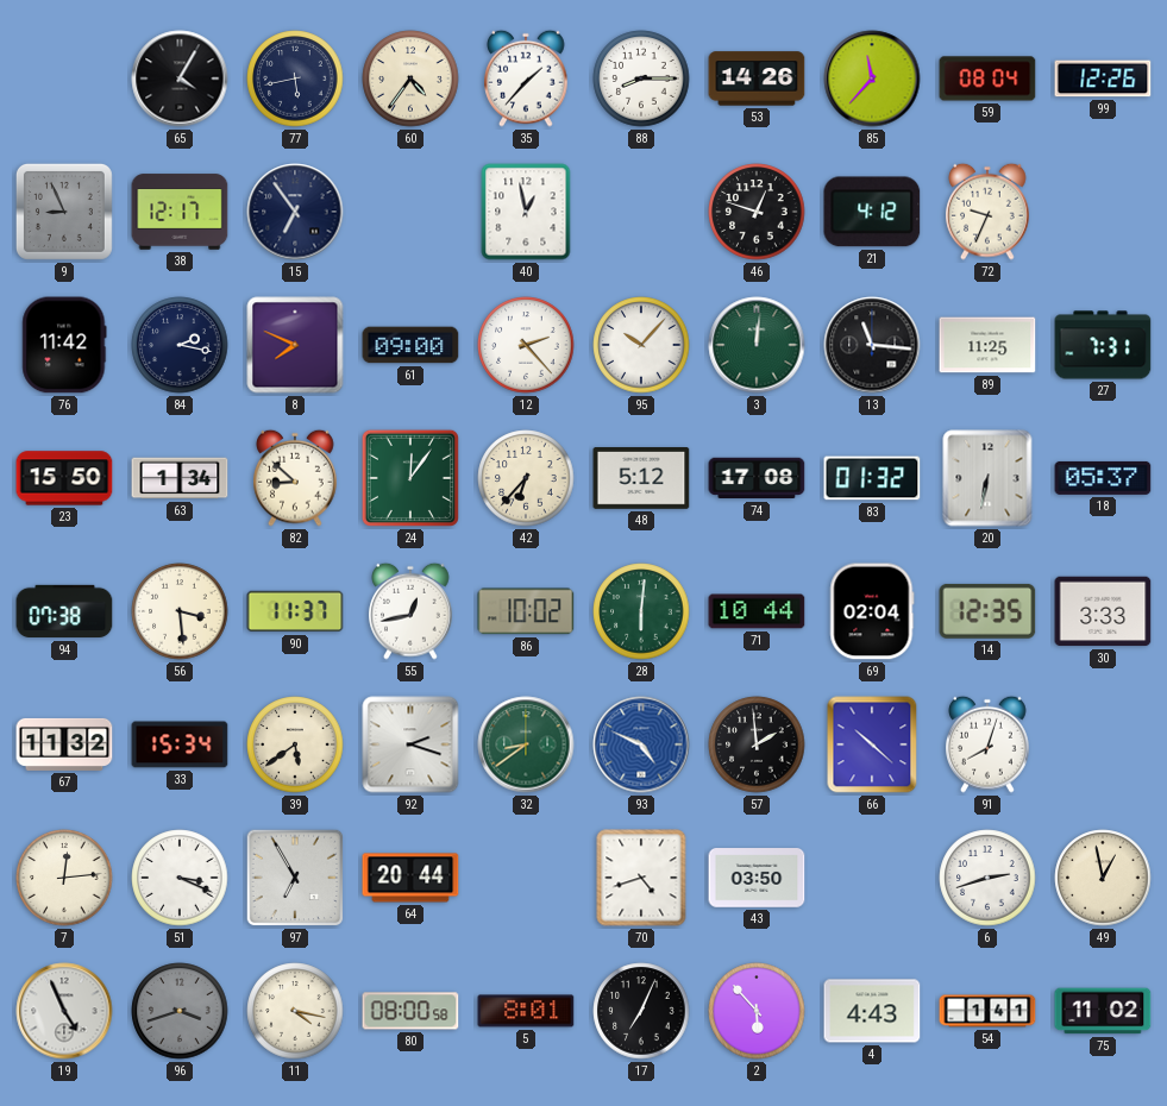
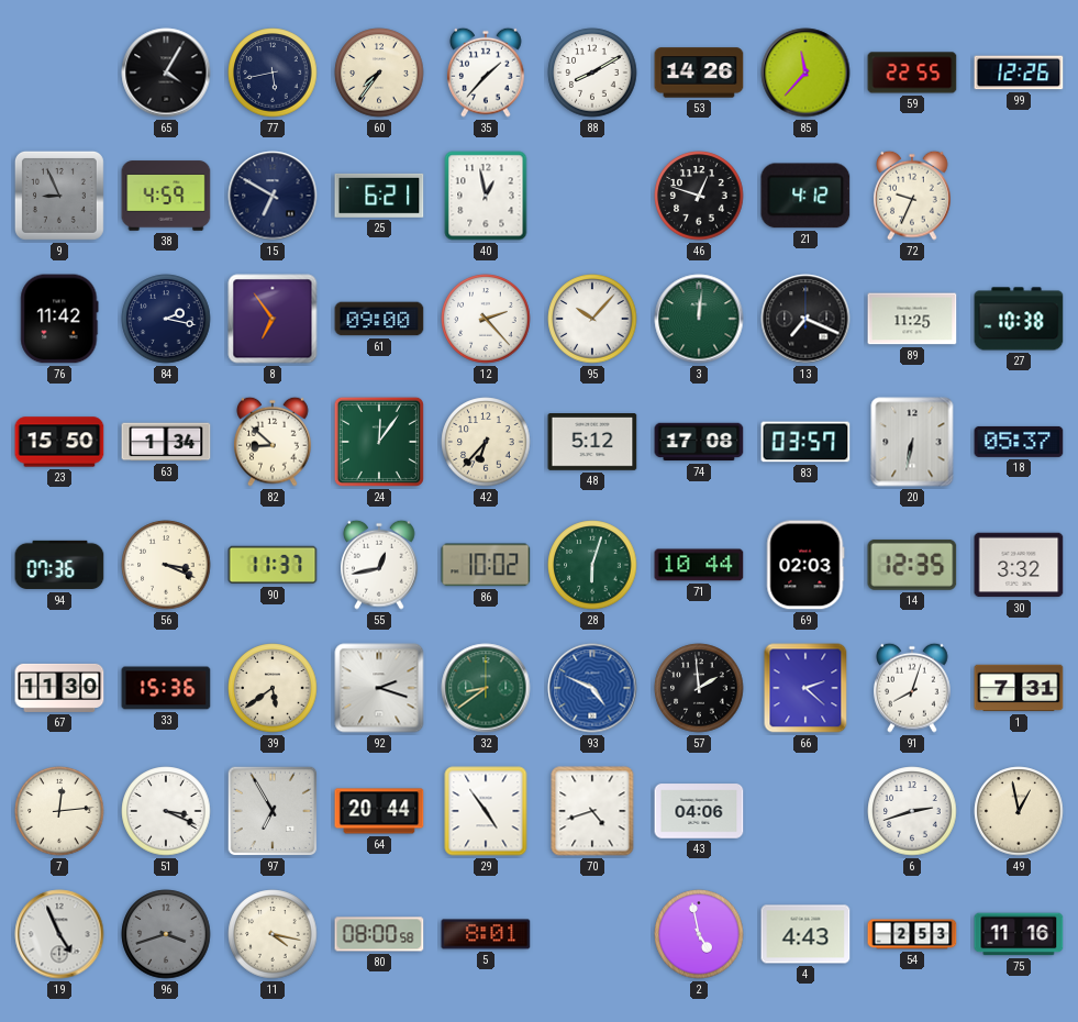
60: 4:36 -> 7:36 (379, 73)
88: 8:15 -> 8:10 (592, 73)
59: 08:04 -> 22:55 (912, 73)
38: 12:17 -> 4:59 (166, 196)
15: 6:54 -> 6:50 (273, 196)
25: none -> 6:21 (379, 196)
8: 7:49 -> 6:54 (273, 319)
13: 11:16 -> 7:19 (805, 319)
27: 7:31 -> 10:38 (1019, 319)
83: 01:32 -> 03:57 (805, 442)
94: 07:38 -> 07:36 (59, 565)
56: 3:29 -> 3:19 (166, 565)
28: 6:01 -> 6:03 (592, 565)
69: 02:04 -> 02:03 (805, 565)
30: 3:33 -> 3:32 (1019, 565)
67: 11:32 -> 11:30 (59, 688)
33: 15:34 -> 15:36 (166, 688)
66: 10:22 -> 2:22 (805, 688)
1: none -> 7:31 (1019, 688)
29: none -> 4:54 (486, 811)
43: 03:50 -> 04:06 (699, 811)
17: 7:04 -> none (641, 1011)
2: 5:53 -> 4:58 (699, 934)
54: 1:41 -> 2:53 (912, 934)
75: 11:02 -> 11:16 (1019, 934)
